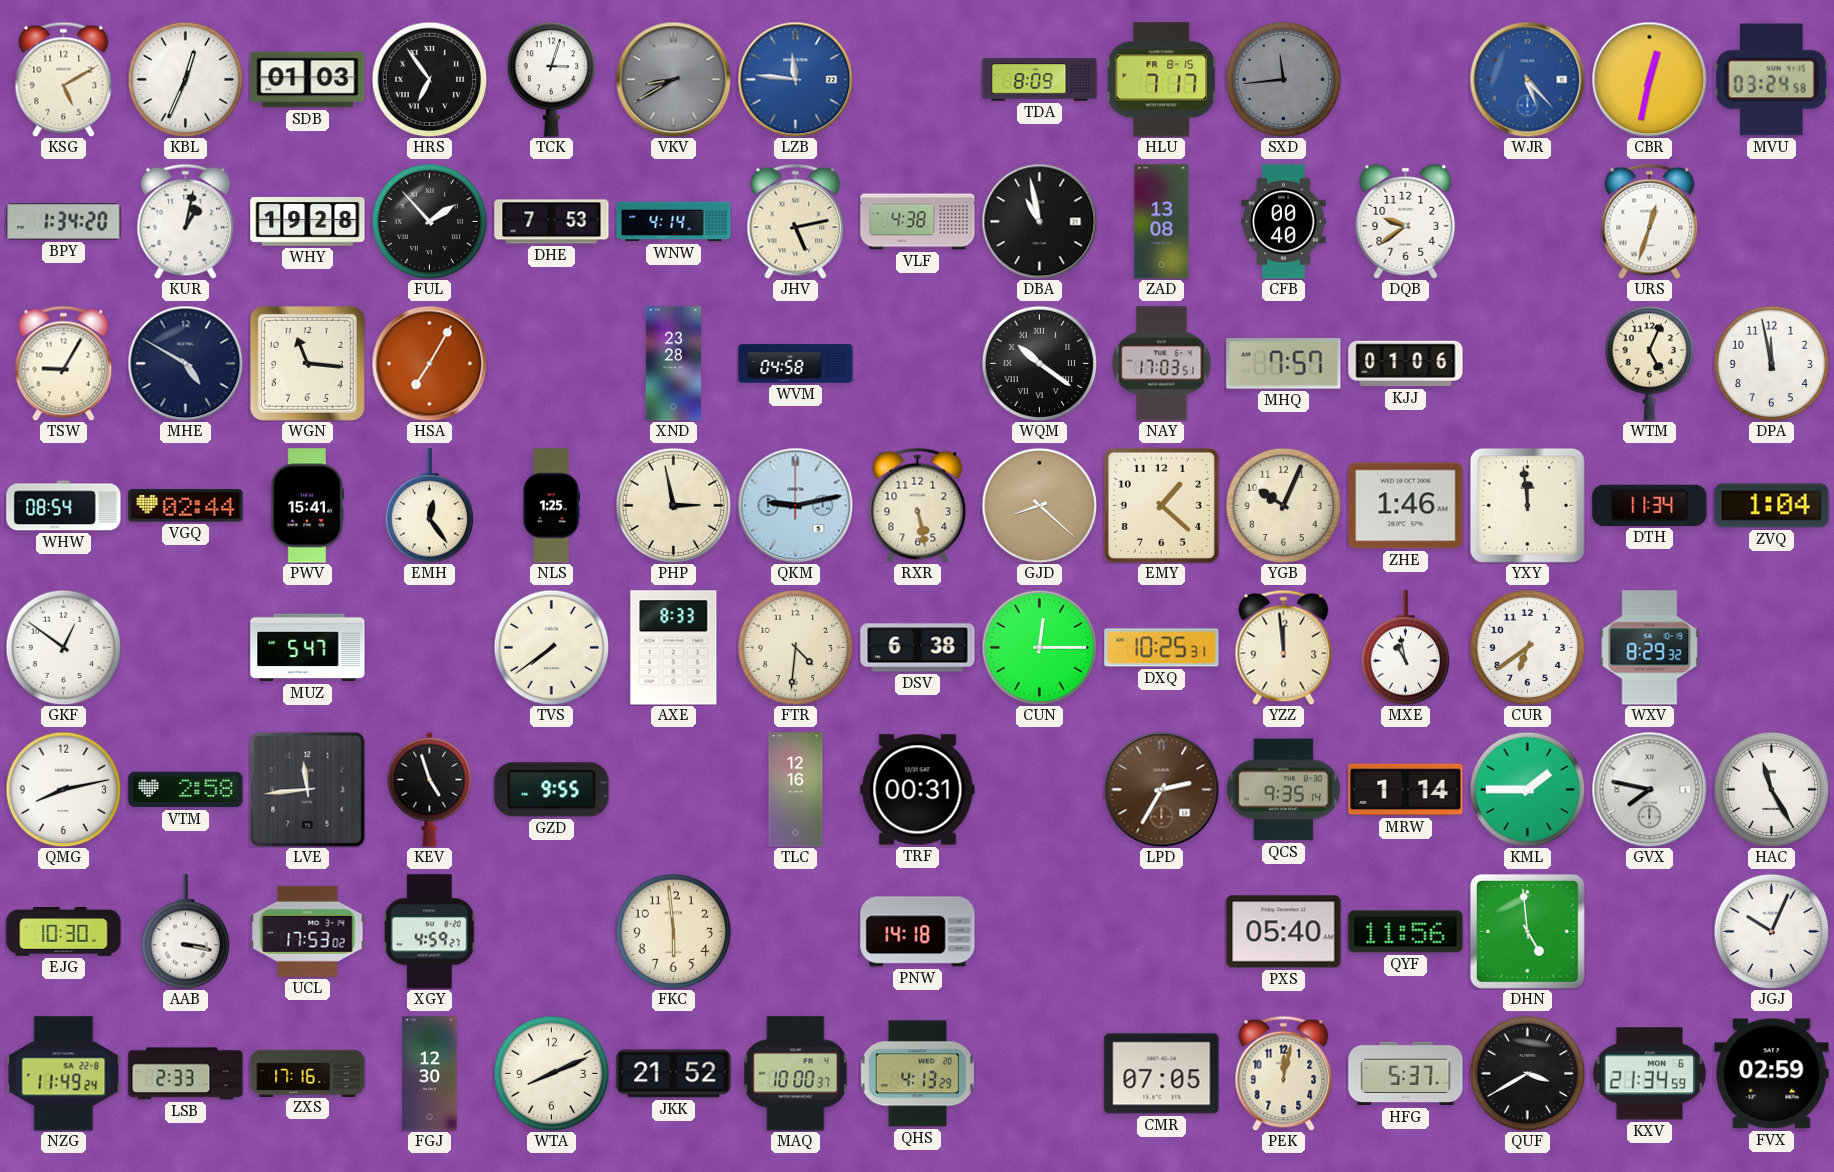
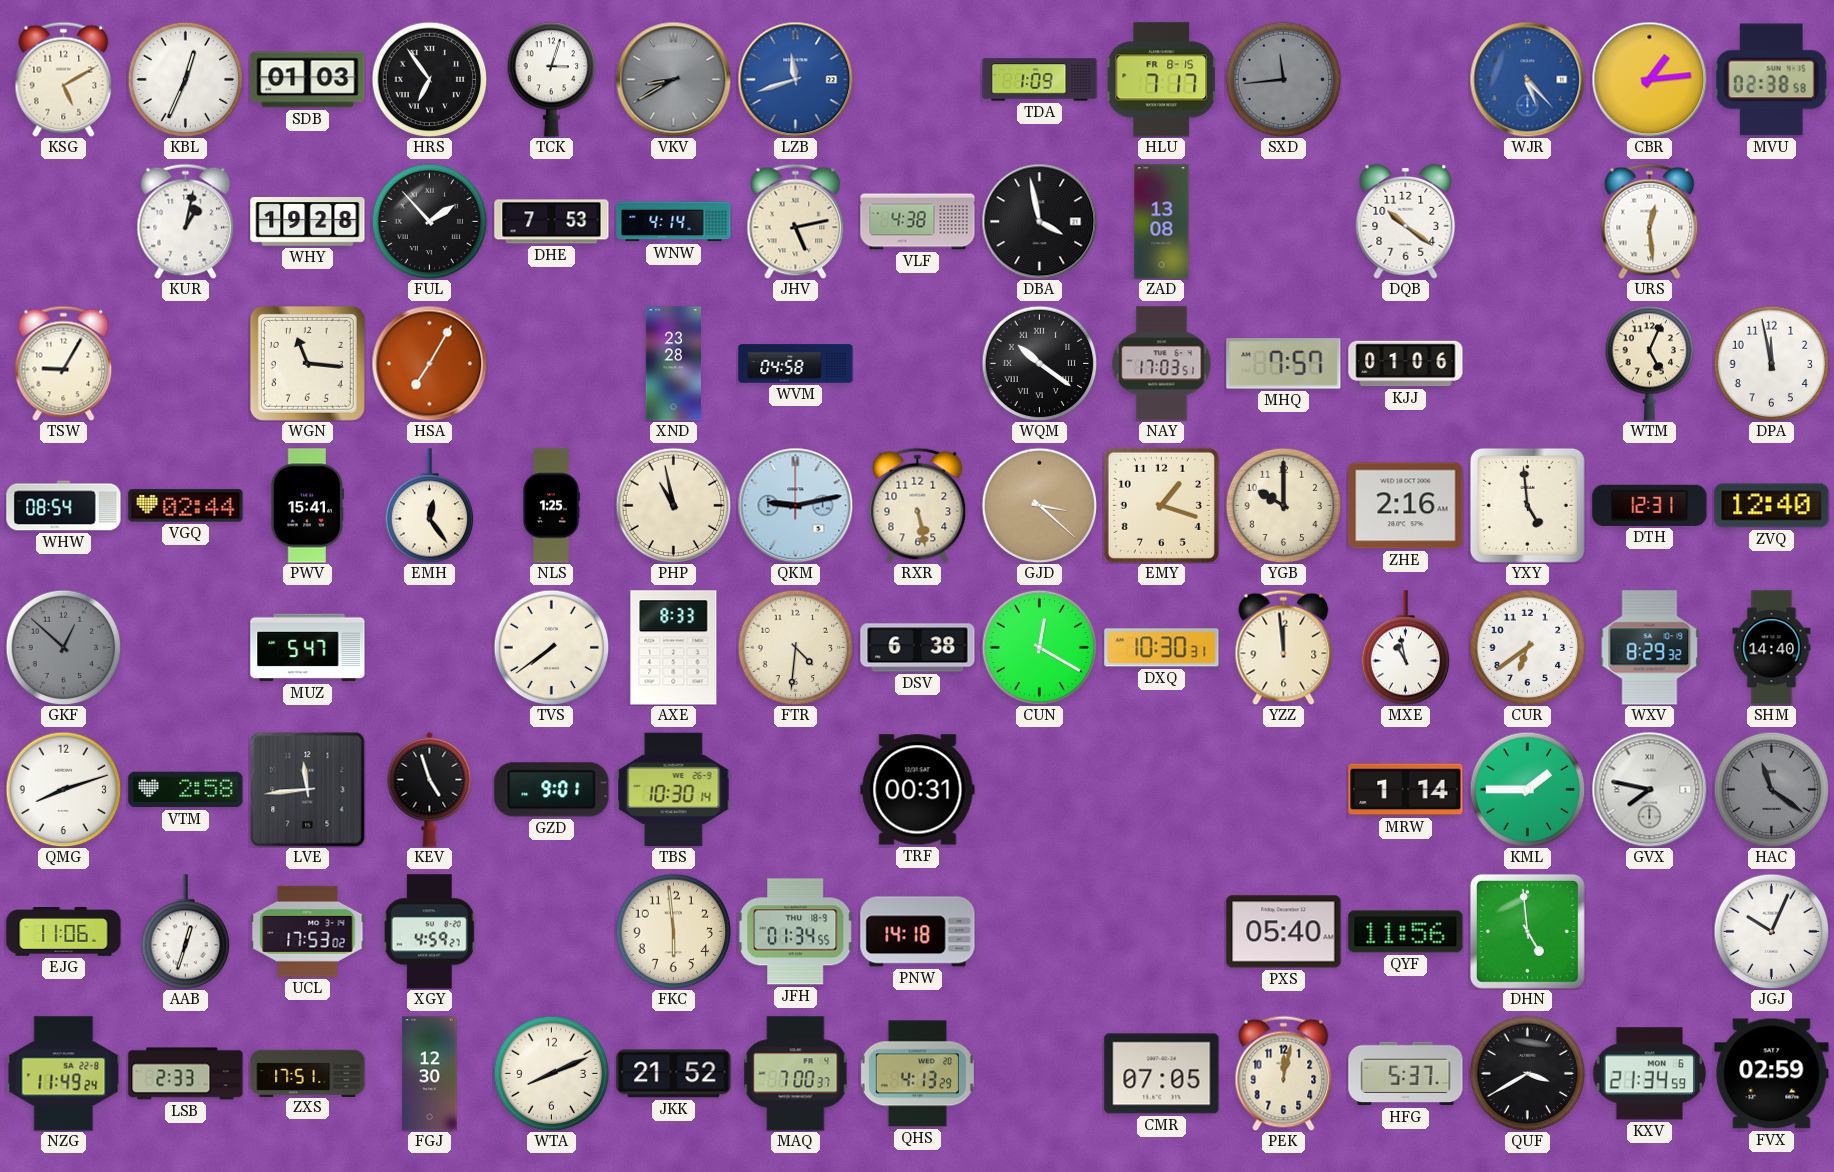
LZB: 11:46 -> 11:42 (795, 79)
TDA: 8:09 -> 1:09 (1040, 80)
CBR: 12:32 -> 1:14 (1649, 79)
MVU: 03:24 -> 02:38 (1771, 80)
BPY: 1:34 -> none (64, 222)
DBA: 10:58 -> 3:58 (1039, 221)
CFB: 00:40 -> none (1284, 222)
DQB: 9:39 -> 10:21 (1406, 221)
URS: 12:33 -> 12:29 (1650, 221)
MHE: 4:50 -> none (185, 363)
PHP: 2:58 -> 10:58 (673, 505)
GJD: 8:22 -> 3:22 (1039, 505)
EMY: 1:22 -> 1:18 (1161, 505)
YGB: 10:04 -> 10:00 (1283, 505)
ZHE: 1:46 -> 2:16 (1406, 506)
YXY: 11:59 -> 4:59 (1527, 505)
DTH: 11:34 -> 12:31 (1650, 505)
ZVQ: 1:04 -> 12:40 (1772, 506)
GKF: 12:51 -> 12:52 (63, 647)
GKF dial: white -> grey (63, 647)
CUN: 12:15 -> 12:20 (1039, 647)
DXQ: 10:25 -> 10:30 (1162, 648)
SHM: none -> 14:40 (1772, 648)
QMG: 8:13 -> 8:12 (63, 789)
GZD: 9:55 -> 9:01 (552, 790)
TBS: none -> 10:30 (674, 790)
TLC: 12:16 -> none (796, 790)
LPD: 2:35 -> none (1161, 789)
QCS: 9:35 -> none (1283, 790)
HAC: 11:25 -> 11:21 (1771, 789)
HAC dial: white -> grey (1771, 789)
EJG: 10:30 -> 11:06 (64, 932)
AAB: 3:17 -> 12:33 (186, 932)
JFH: none -> 01:34 (796, 932)
ZXS: 17:16 -> 17:51 (308, 1073)
MAQ: 10:00 -> 7:00 (796, 1074)
